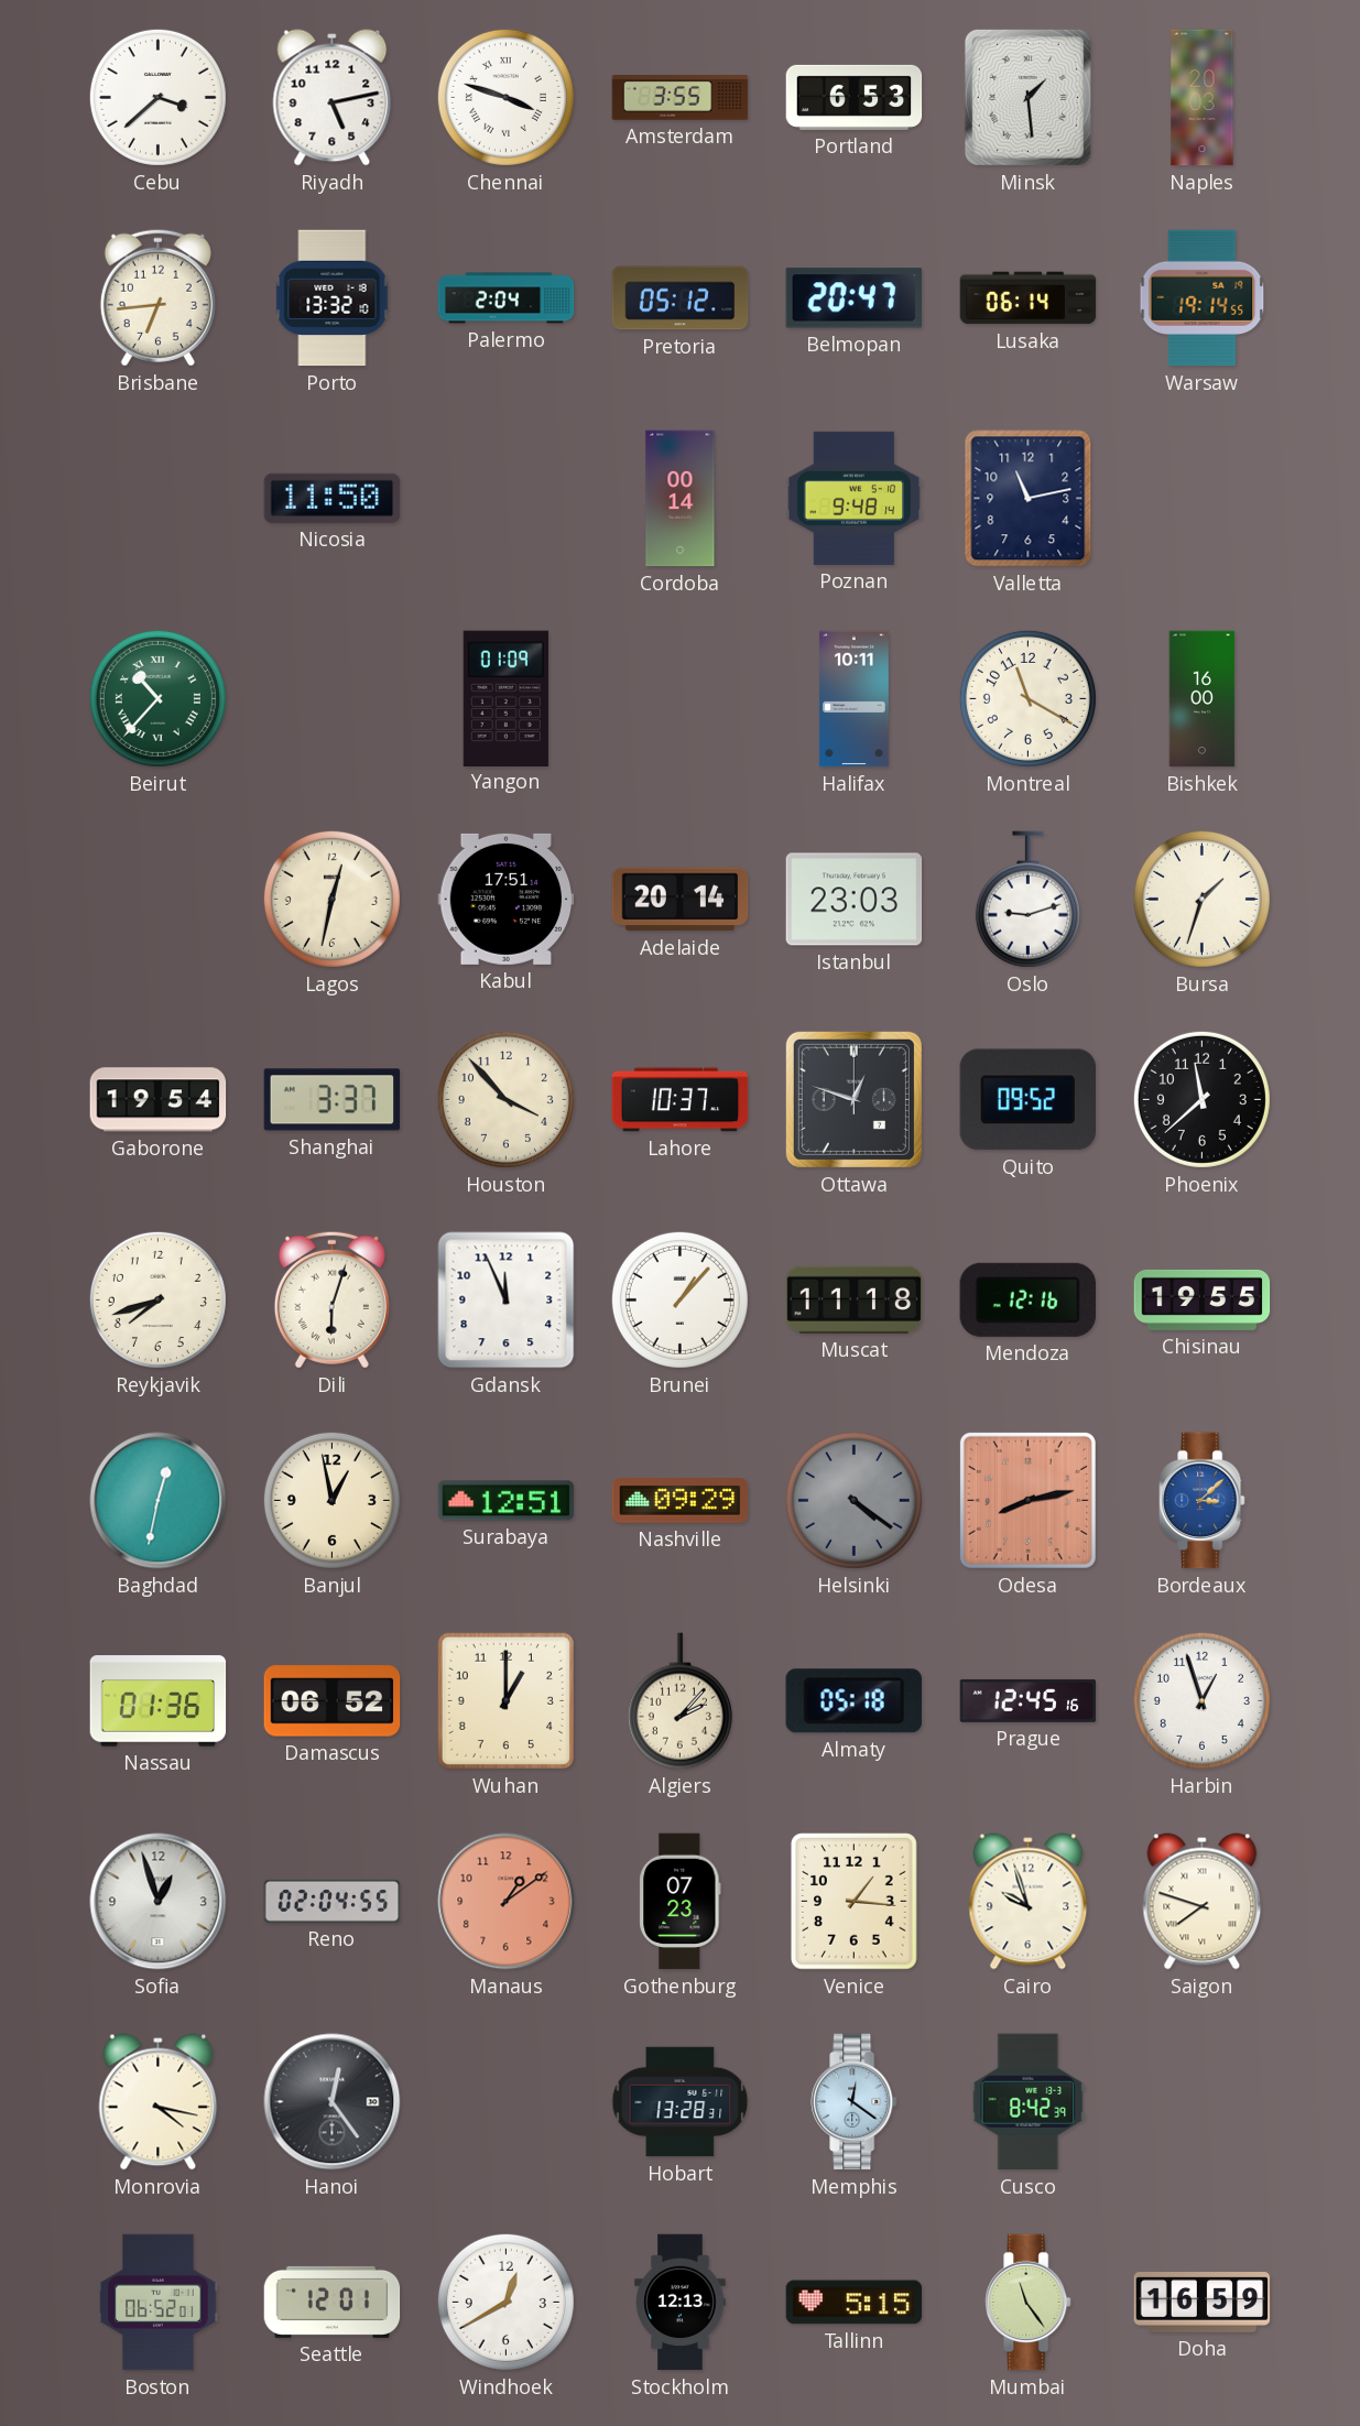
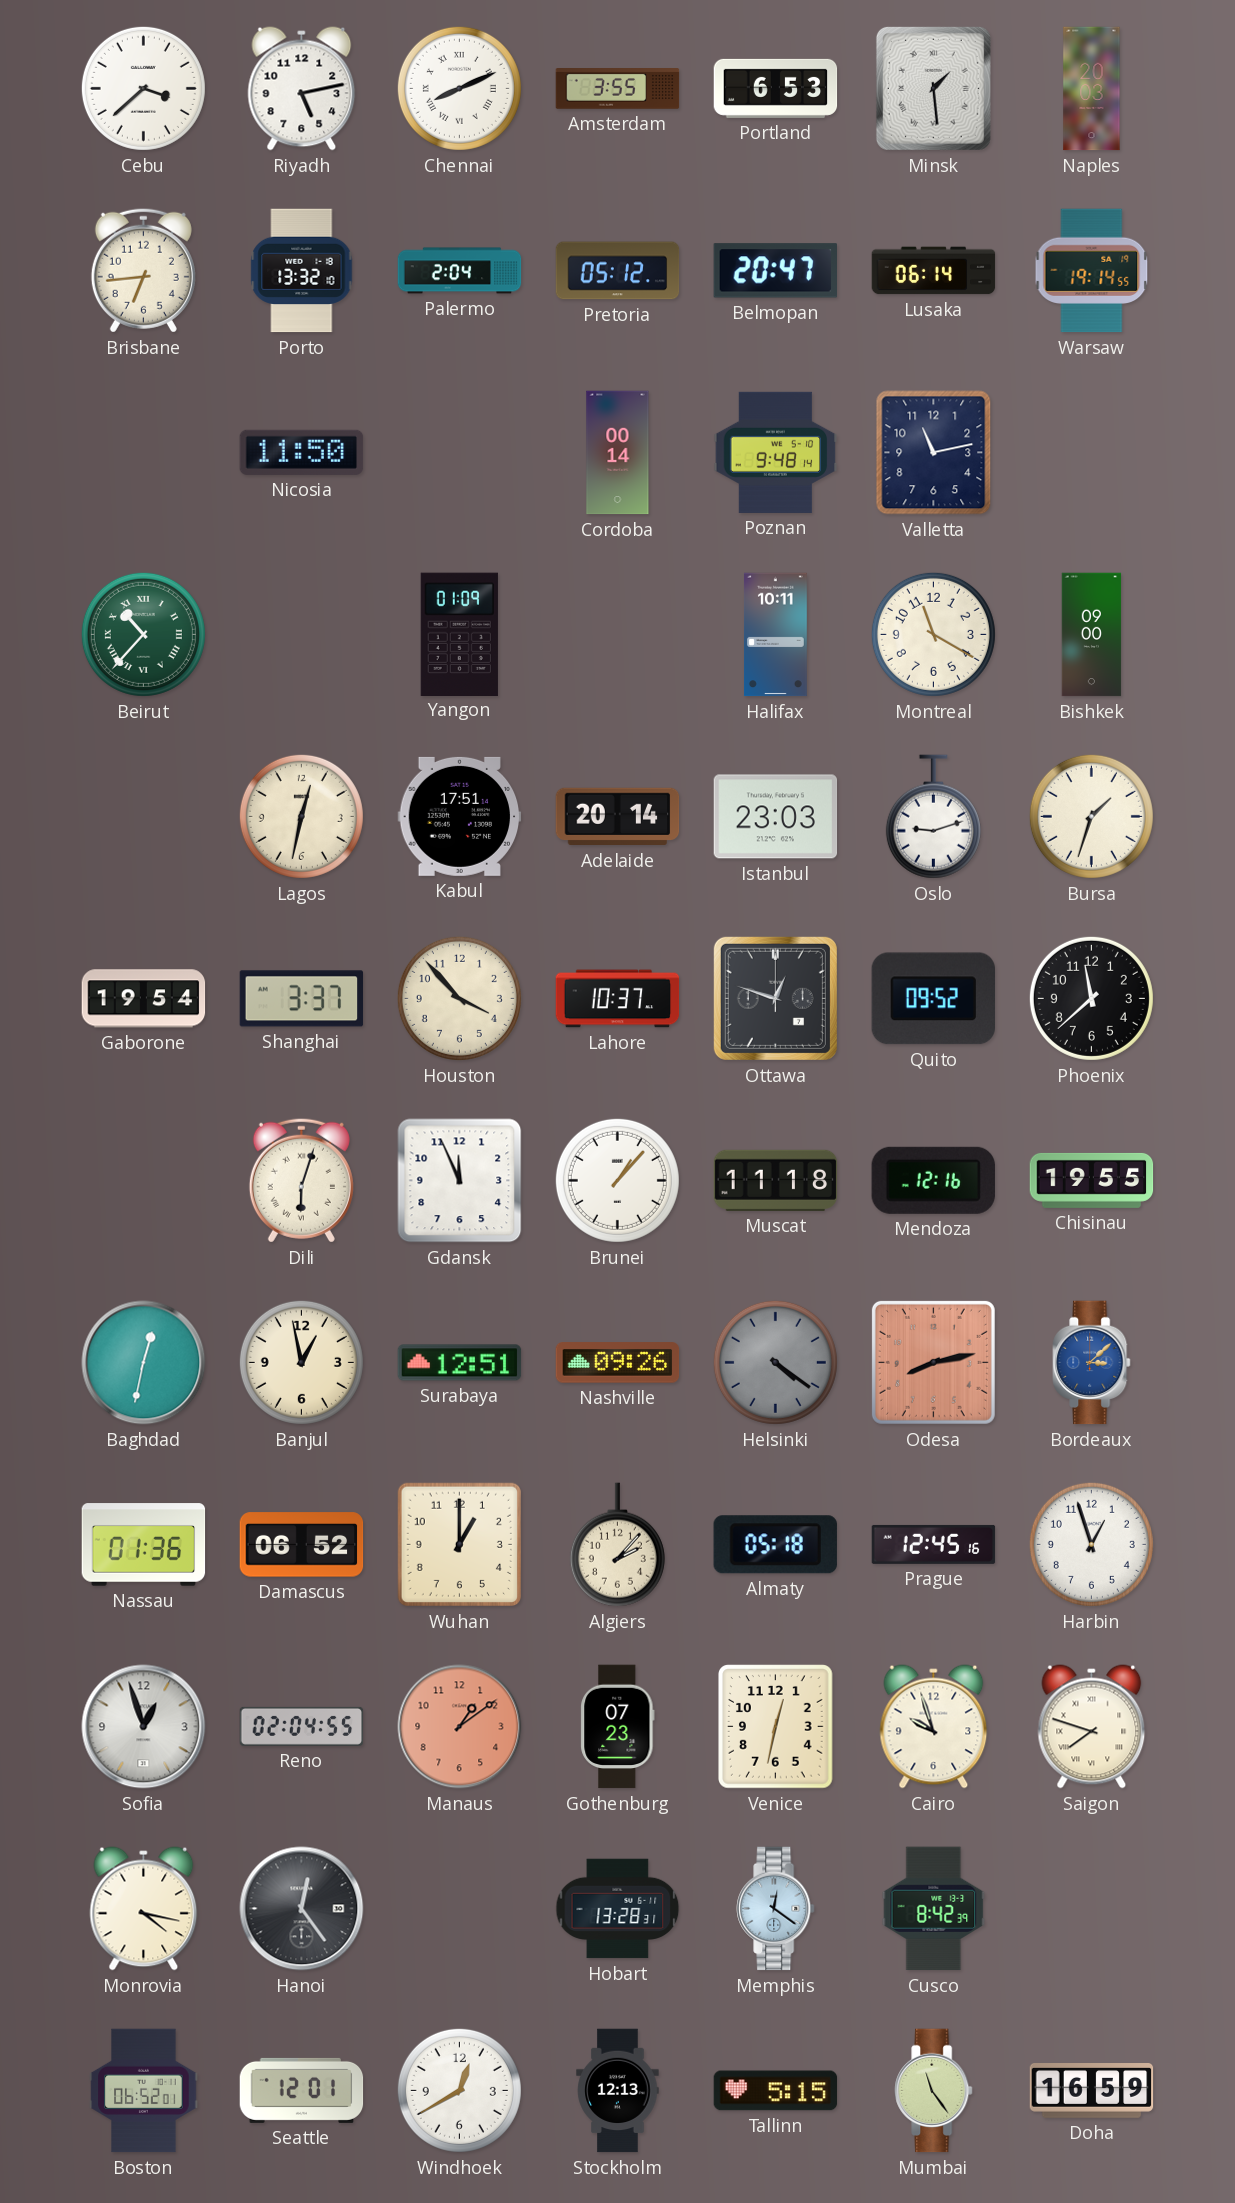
Chennai: 3:48 -> 8:11 (459, 88)
Bishkek: 16:00 -> 09:00 (1092, 635)
Reykjavik: 7:42 -> none (157, 1299)
Nashville: 09:29 -> 09:26 (618, 1363)
Venice: 1:16 -> 12:32 (776, 1727)
